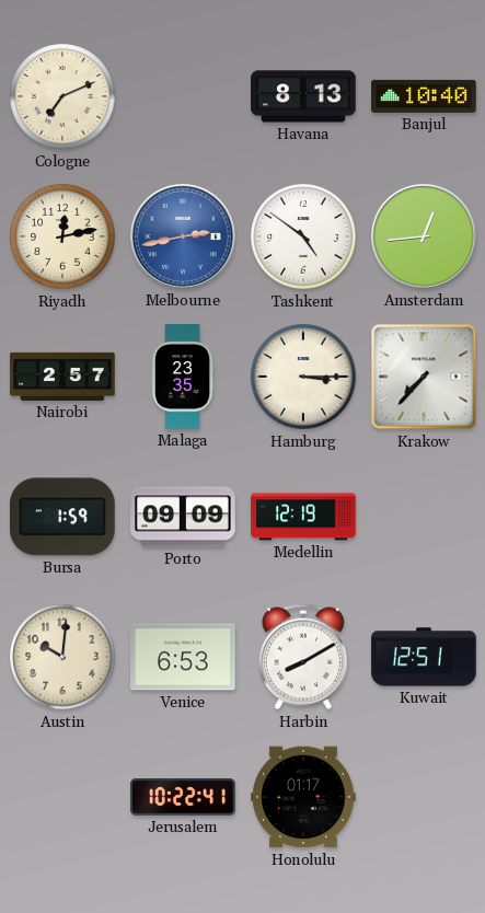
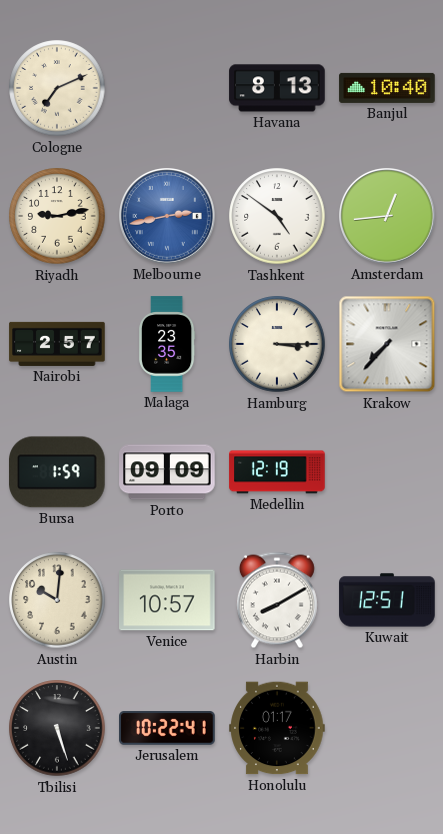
Riyadh: 12:13 -> 9:13 (57, 216)
Venice: 6:53 -> 10:57 (167, 600)
Tbilisi: none -> 5:27 (57, 728)
